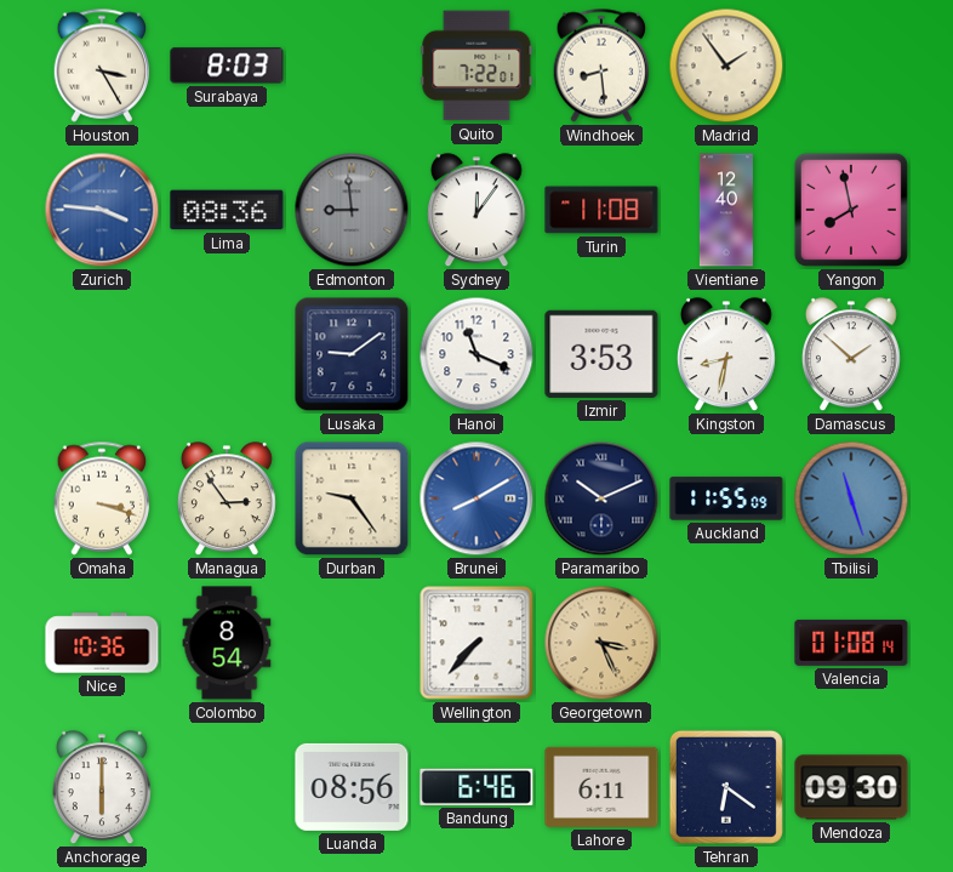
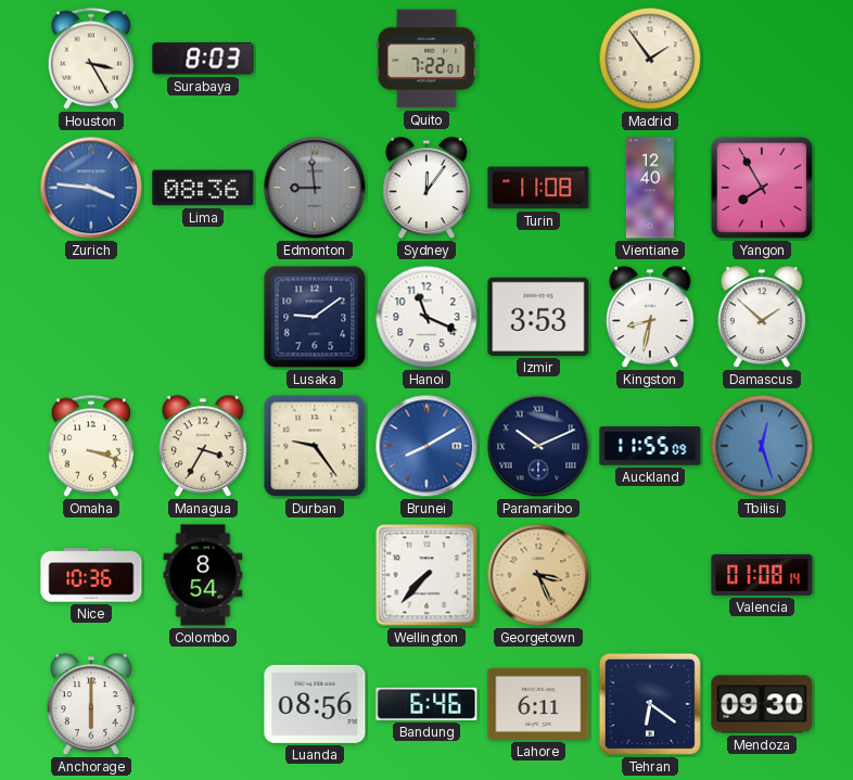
Windhoek: 8:29 -> none (601, 65)
Yangon: 7:58 -> 7:55 (762, 188)
Managua: 2:54 -> 3:35 (203, 447)
Tbilisi: 11:27 -> 12:27 (762, 446)
